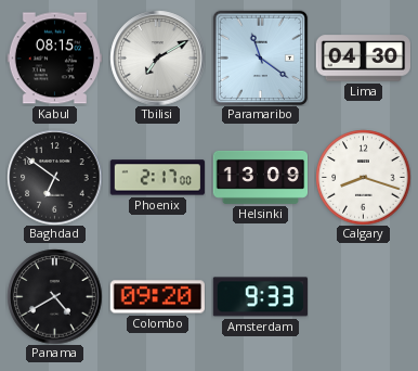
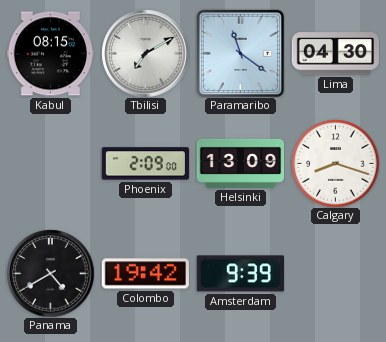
Baghdad: 6:51 -> none (54, 177)
Phoenix: 2:17 -> 2:09 (145, 164)
Colombo: 09:20 -> 19:42 (145, 274)
Amsterdam: 9:33 -> 9:39 (240, 274)
